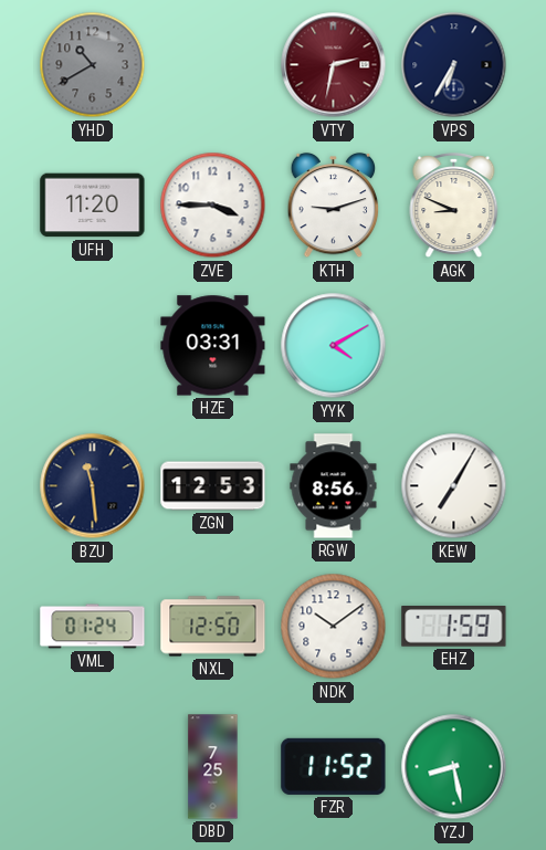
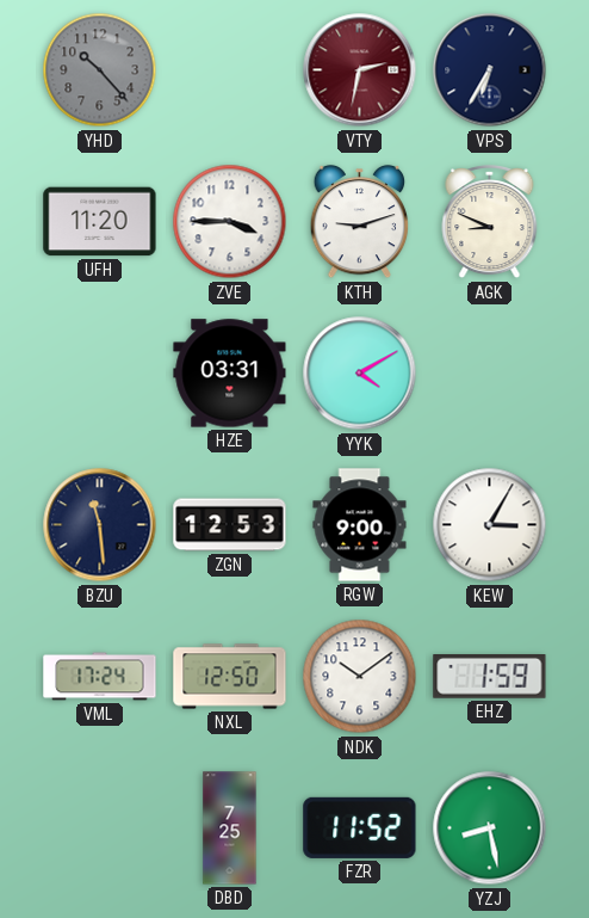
YHD: 10:40 -> 10:23 (100, 70)
RGW: 8:56 -> 9:00 (360, 525)
KEW: 7:05 -> 3:05 (490, 525)
VML: 01:24 -> 17:24 (100, 677)
